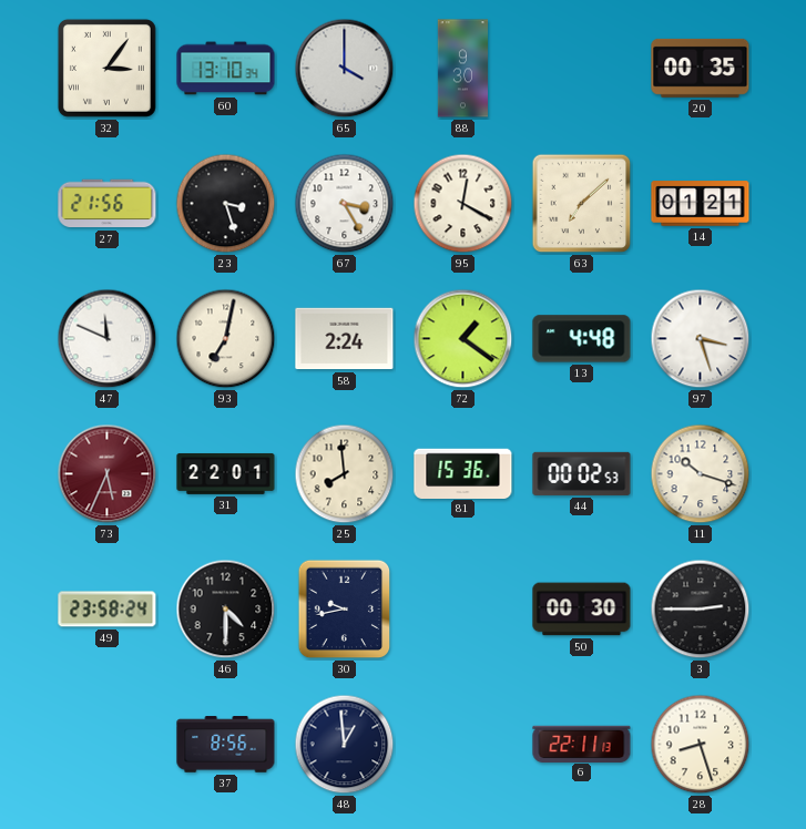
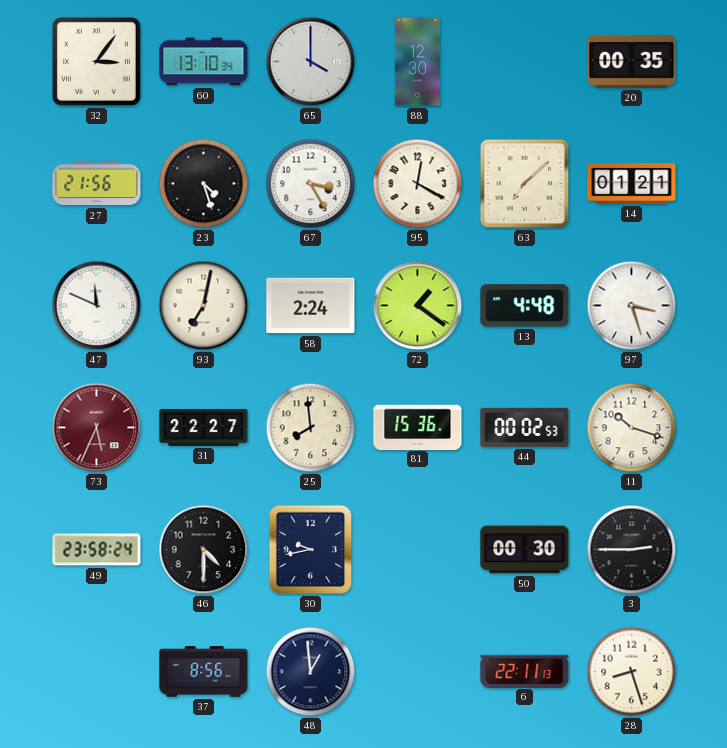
88: 9:30 -> 12:30 (418, 62)
23: 3:27 -> 4:27 (204, 184)
31: 22:01 -> 22:27 (204, 427)
